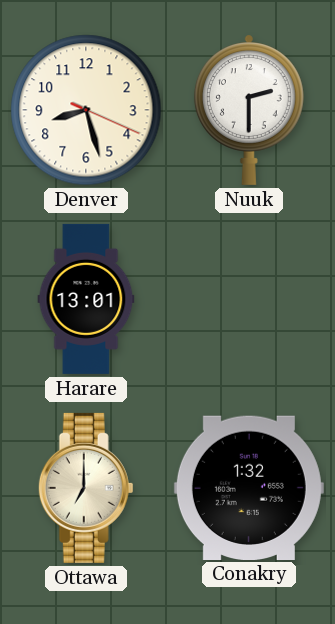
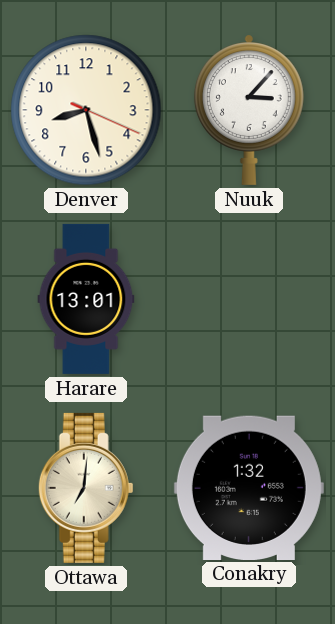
Nuuk: 2:30 -> 3:07 (249, 110)
Ottawa: 7:00 -> 7:01 (86, 488)
